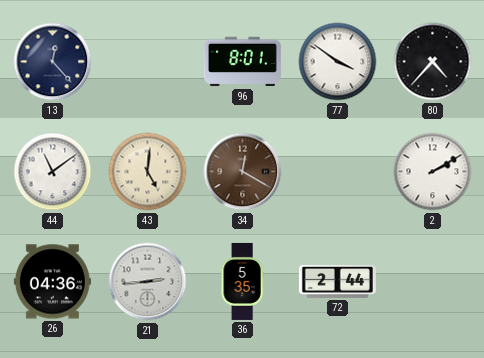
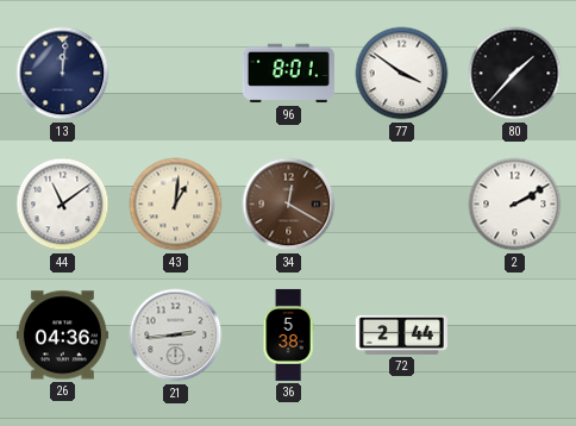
13: 12:23 -> 12:01 (63, 74)
80: 4:37 -> 1:37 (515, 74)
43: 5:01 -> 1:01 (176, 205)
36: 5:35 -> 5:38 (288, 334)
